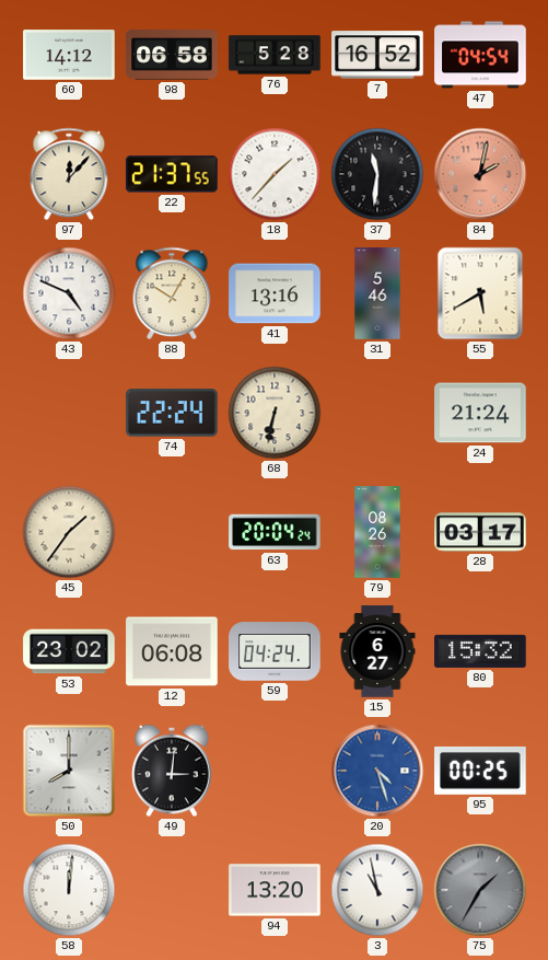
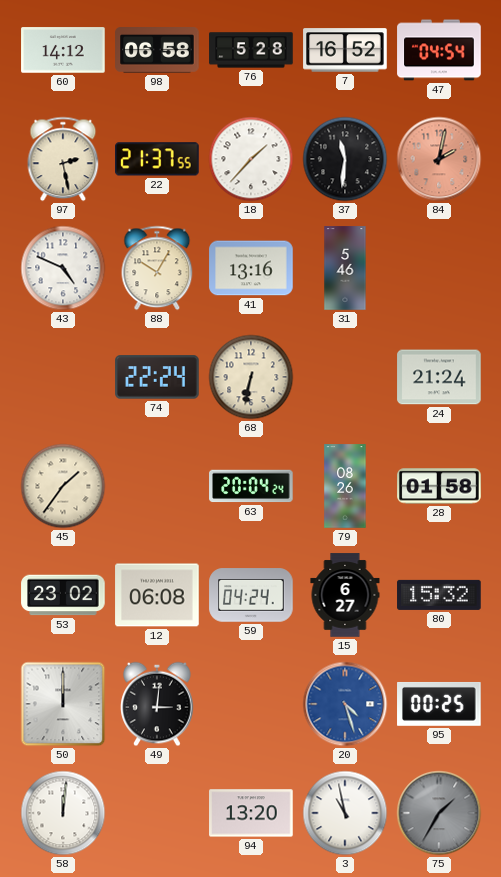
97: 12:07 -> 2:28 (63, 159)
55: 5:40 -> none (480, 293)
28: 03:17 -> 01:58 (439, 486)
50: 8:00 -> 12:00 (63, 704)
